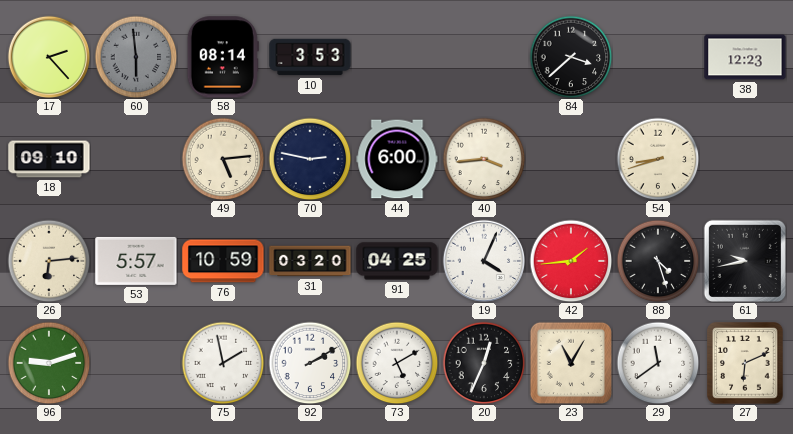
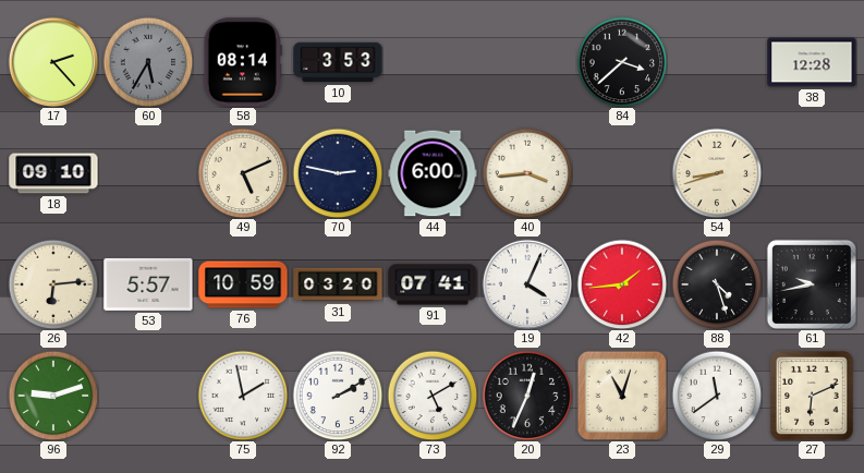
60: 5:59 -> 5:35 (148, 62)
38: 12:23 -> 12:28 (812, 62)
49: 5:14 -> 5:11 (243, 173)
91: 04:25 -> 07:41 (433, 284)
23: 11:05 -> 11:03 (621, 395)
